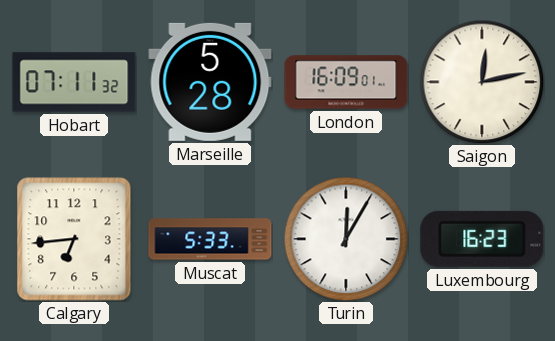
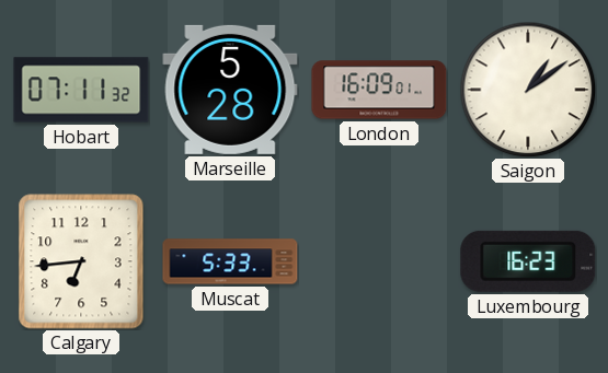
Saigon: 12:13 -> 1:09 (528, 90)
Turin: 12:05 -> none (346, 239)
